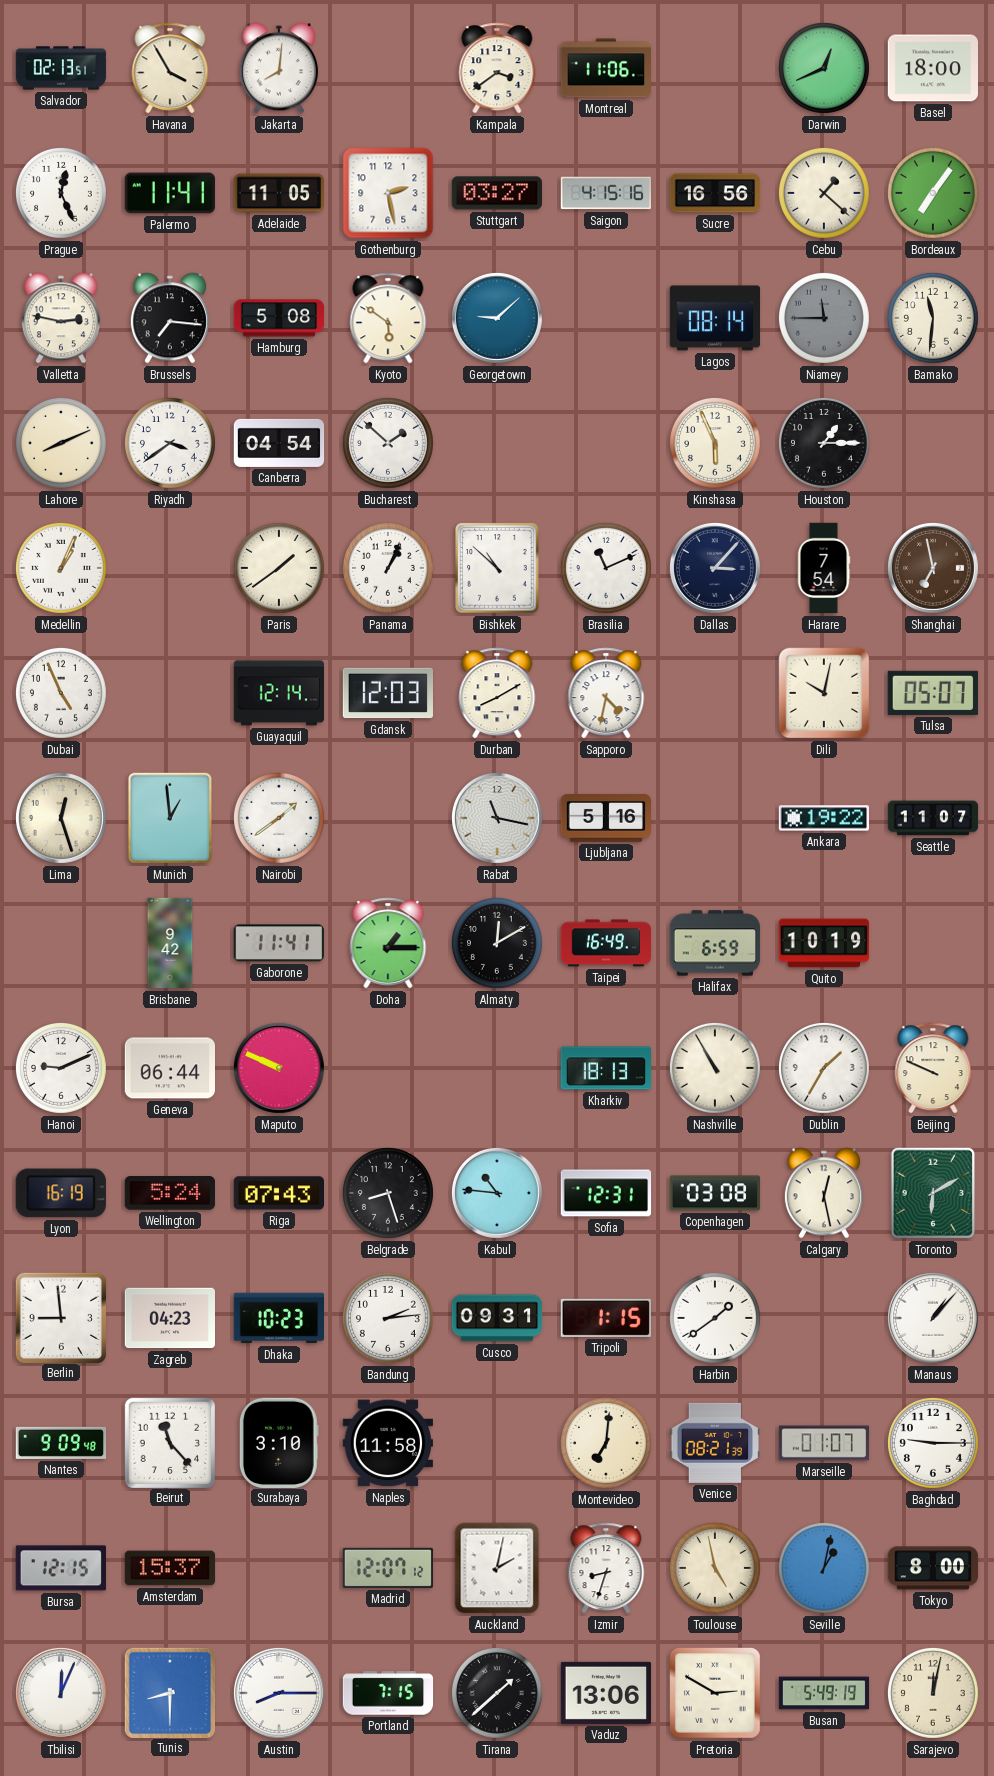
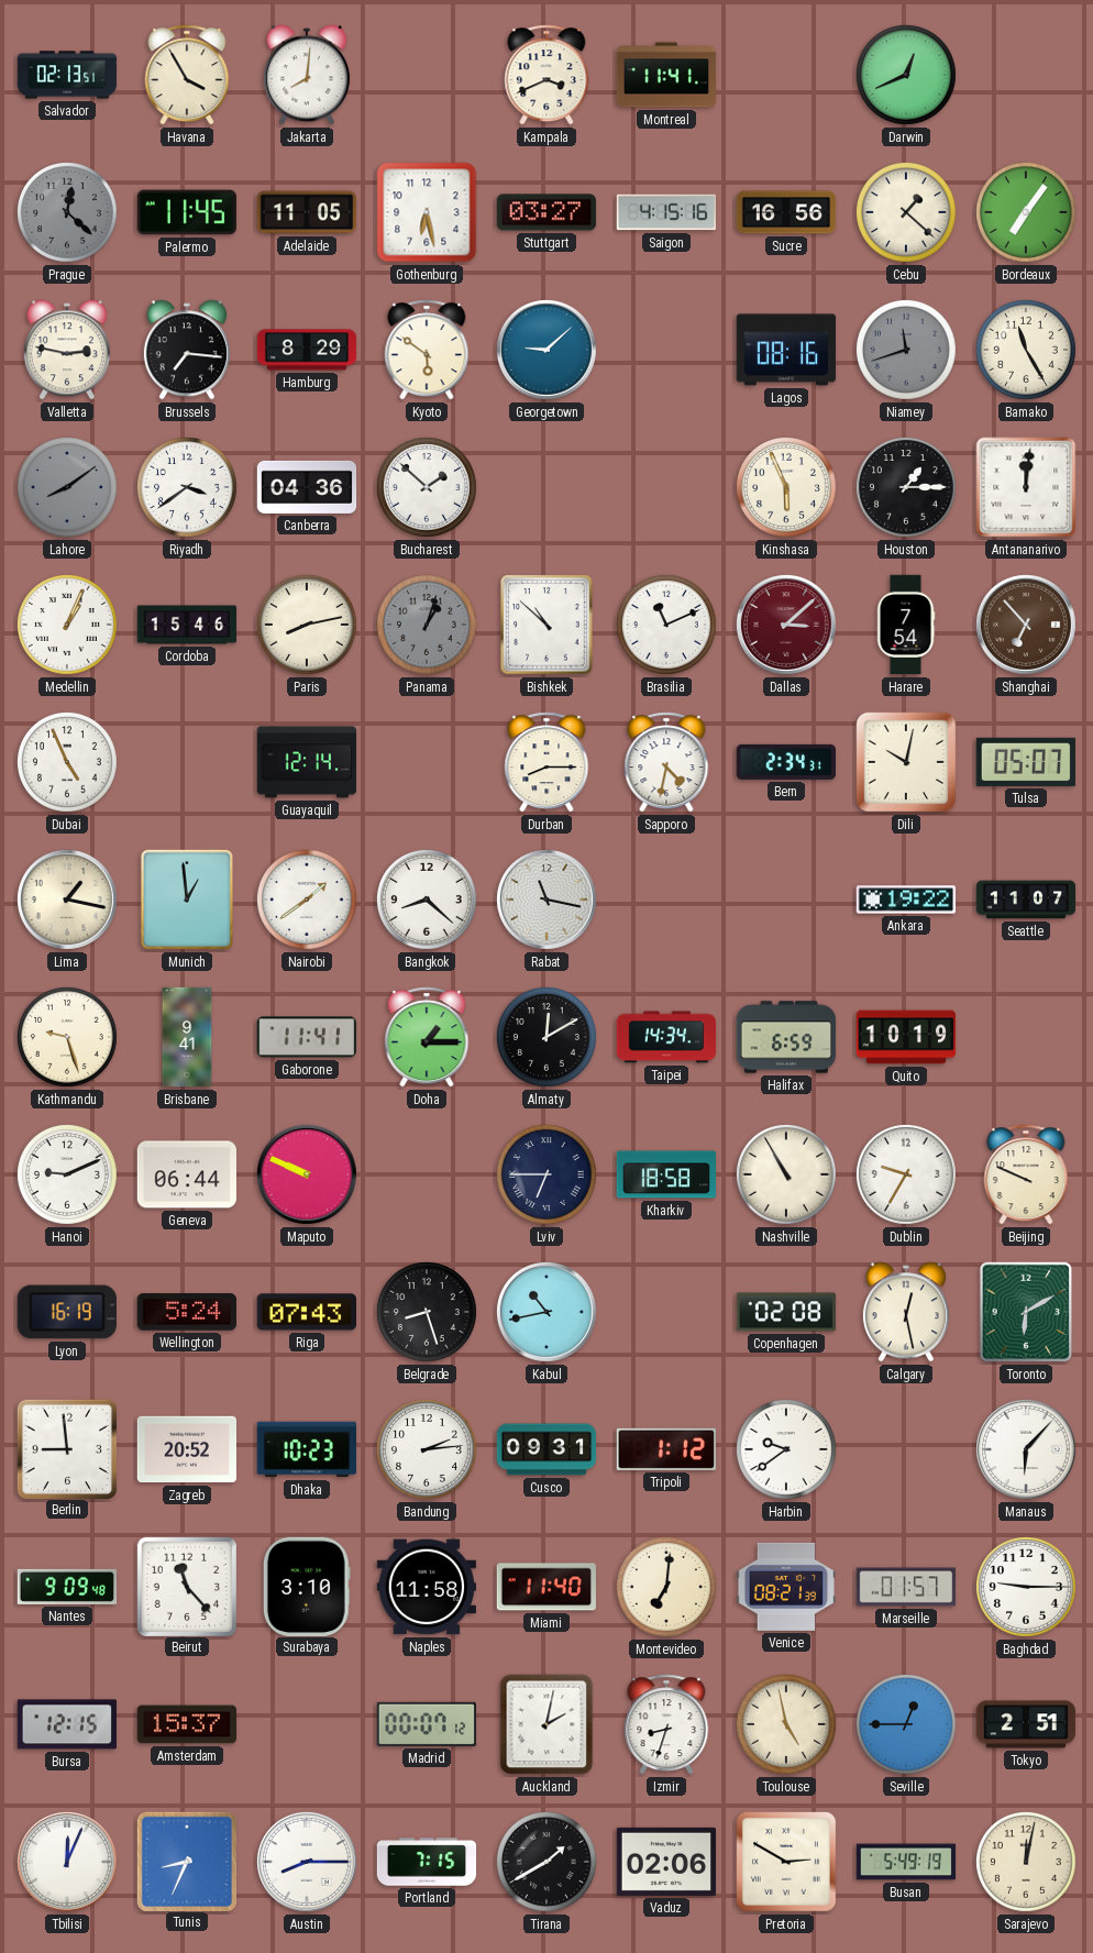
Kampala: 3:39 -> 3:41 (546, 75)
Montreal: 11:06 -> 11:41 (665, 75)
Basel: 18:00 -> none (932, 68)
Prague: 12:26 -> 12:22 (67, 212)
Prague dial: white -> grey (67, 212)
Palermo: 11:41 -> 11:45 (186, 212)
Gothenburg: 2:28 -> 6:28 (427, 212)
Hamburg: 5:08 -> 8:29 (307, 350)
Lagos: 08:14 -> 08:16 (786, 350)
Niamey: 11:45 -> 11:42 (906, 350)
Bamako: 11:31 -> 11:25 (1026, 350)
Lahore: 8:11 -> 8:09 (67, 487)
Lahore dial: cream -> grey (67, 487)
Canberra: 04:54 -> 04:36 (307, 487)
Antananarivo: none -> 12:01 (1026, 487)
Cordoba: none -> 15:46 (187, 625)
Paris: 1:39 -> 8:13 (307, 625)
Panama: 1:04 -> 1:03 (427, 625)
Panama dial: white -> grey (427, 625)
Dallas: 3:07 -> 3:08 (786, 625)
Dallas dial: navy -> burgundy (786, 625)
Shanghai: 6:58 -> 6:53 (1026, 625)
Gdansk: 12:03 -> none (387, 693)
Durban: 8:10 -> 8:15 (546, 762)
Bern: none -> 2:34 (785, 762)
Lima: 12:27 -> 1:17 (67, 900)
Bangkok: none -> 8:22 (427, 900)
Ljubljana: 5:16 -> none (606, 819)
Kathmandu: none -> 9:27 (67, 1037)
Brisbane: 9:42 -> 9:41 (187, 1037)
Taipei: 16:49 -> 14:34 (666, 1037)
Lviv: none -> 6:45 (546, 1174)
Kharkiv: 18:13 -> 18:58 (666, 1174)
Dublin: 1:35 -> 9:35 (906, 1174)
Kabul: 10:46 -> 10:43 (546, 1312)
Sofia: 12:31 -> none (606, 1193)
Copenhagen: 03:08 -> 02:08 (786, 1312)
Zagreb: 04:23 -> 20:52 (186, 1449)
Tripoli: 1:15 -> 1:12 (666, 1449)
Harbin: 1:39 -> 9:39 (786, 1449)
Manaus: 1:07 -> 6:07 (1026, 1449)
Miami: none -> 11:40 (546, 1587)
Marseille: 01:07 -> 01:57 (906, 1587)
Madrid: 12:07 -> 00:07 (426, 1724)
Seville: 1:02 -> 12:45 (906, 1724)
Tokyo: 8:00 -> 2:51 (1026, 1724)
Tunis: 8:30 -> 8:34 (186, 1861)
Tirana: 1:38 -> 1:40 (546, 1862)
Vaduz: 13:06 -> 02:06 (665, 1862)
